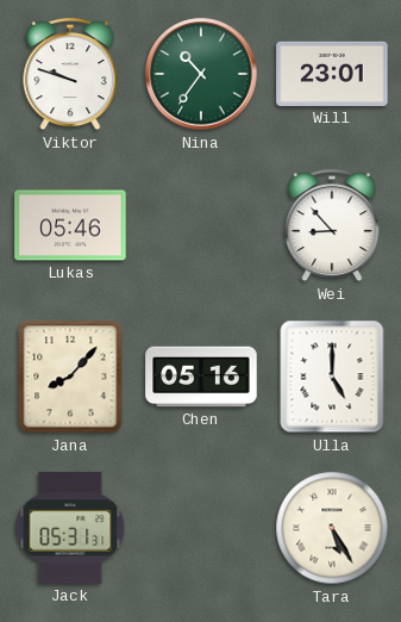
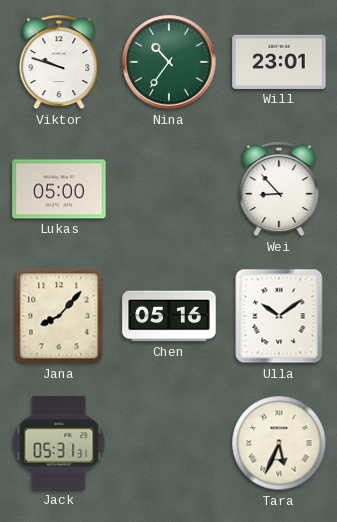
Lukas: 05:46 -> 05:00 (59, 189)
Ulla: 5:00 -> 10:09 (279, 316)
Tara: 5:25 -> 5:34 (279, 443)
